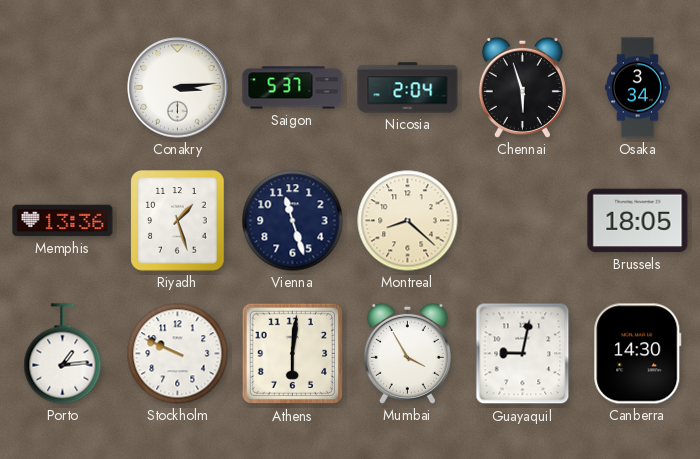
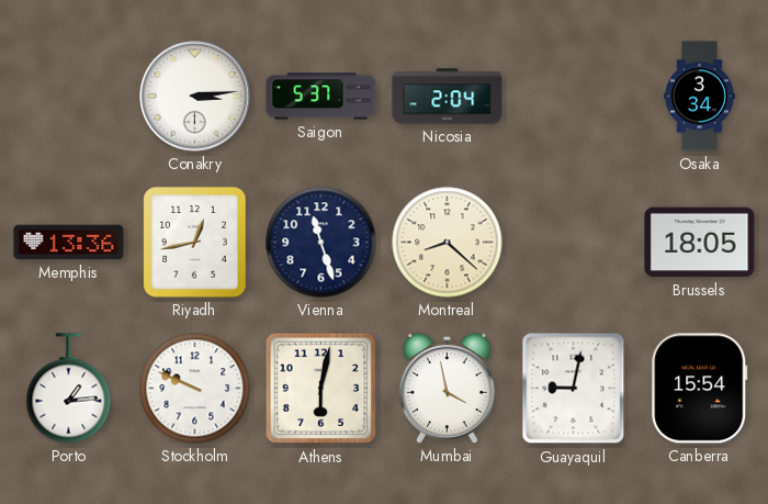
Chennai: 5:57 -> none (522, 87)
Riyadh: 1:27 -> 12:43 (195, 243)
Athens: 6:01 -> 6:02 (321, 389)
Mumbai: 3:55 -> 3:58 (447, 388)
Canberra: 14:30 -> 15:54 (700, 389)
